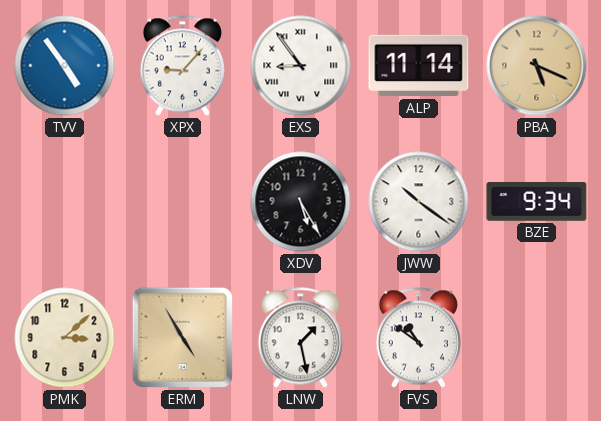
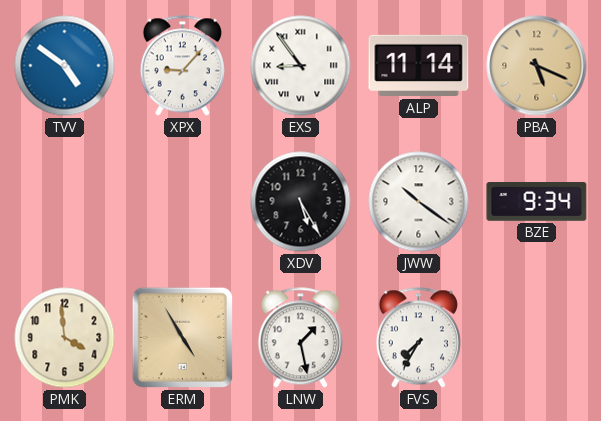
TVV: 4:54 -> 4:51 (65, 66)
PMK: 3:08 -> 3:59 (65, 338)
FVS: 10:51 -> 7:35 (418, 338)
